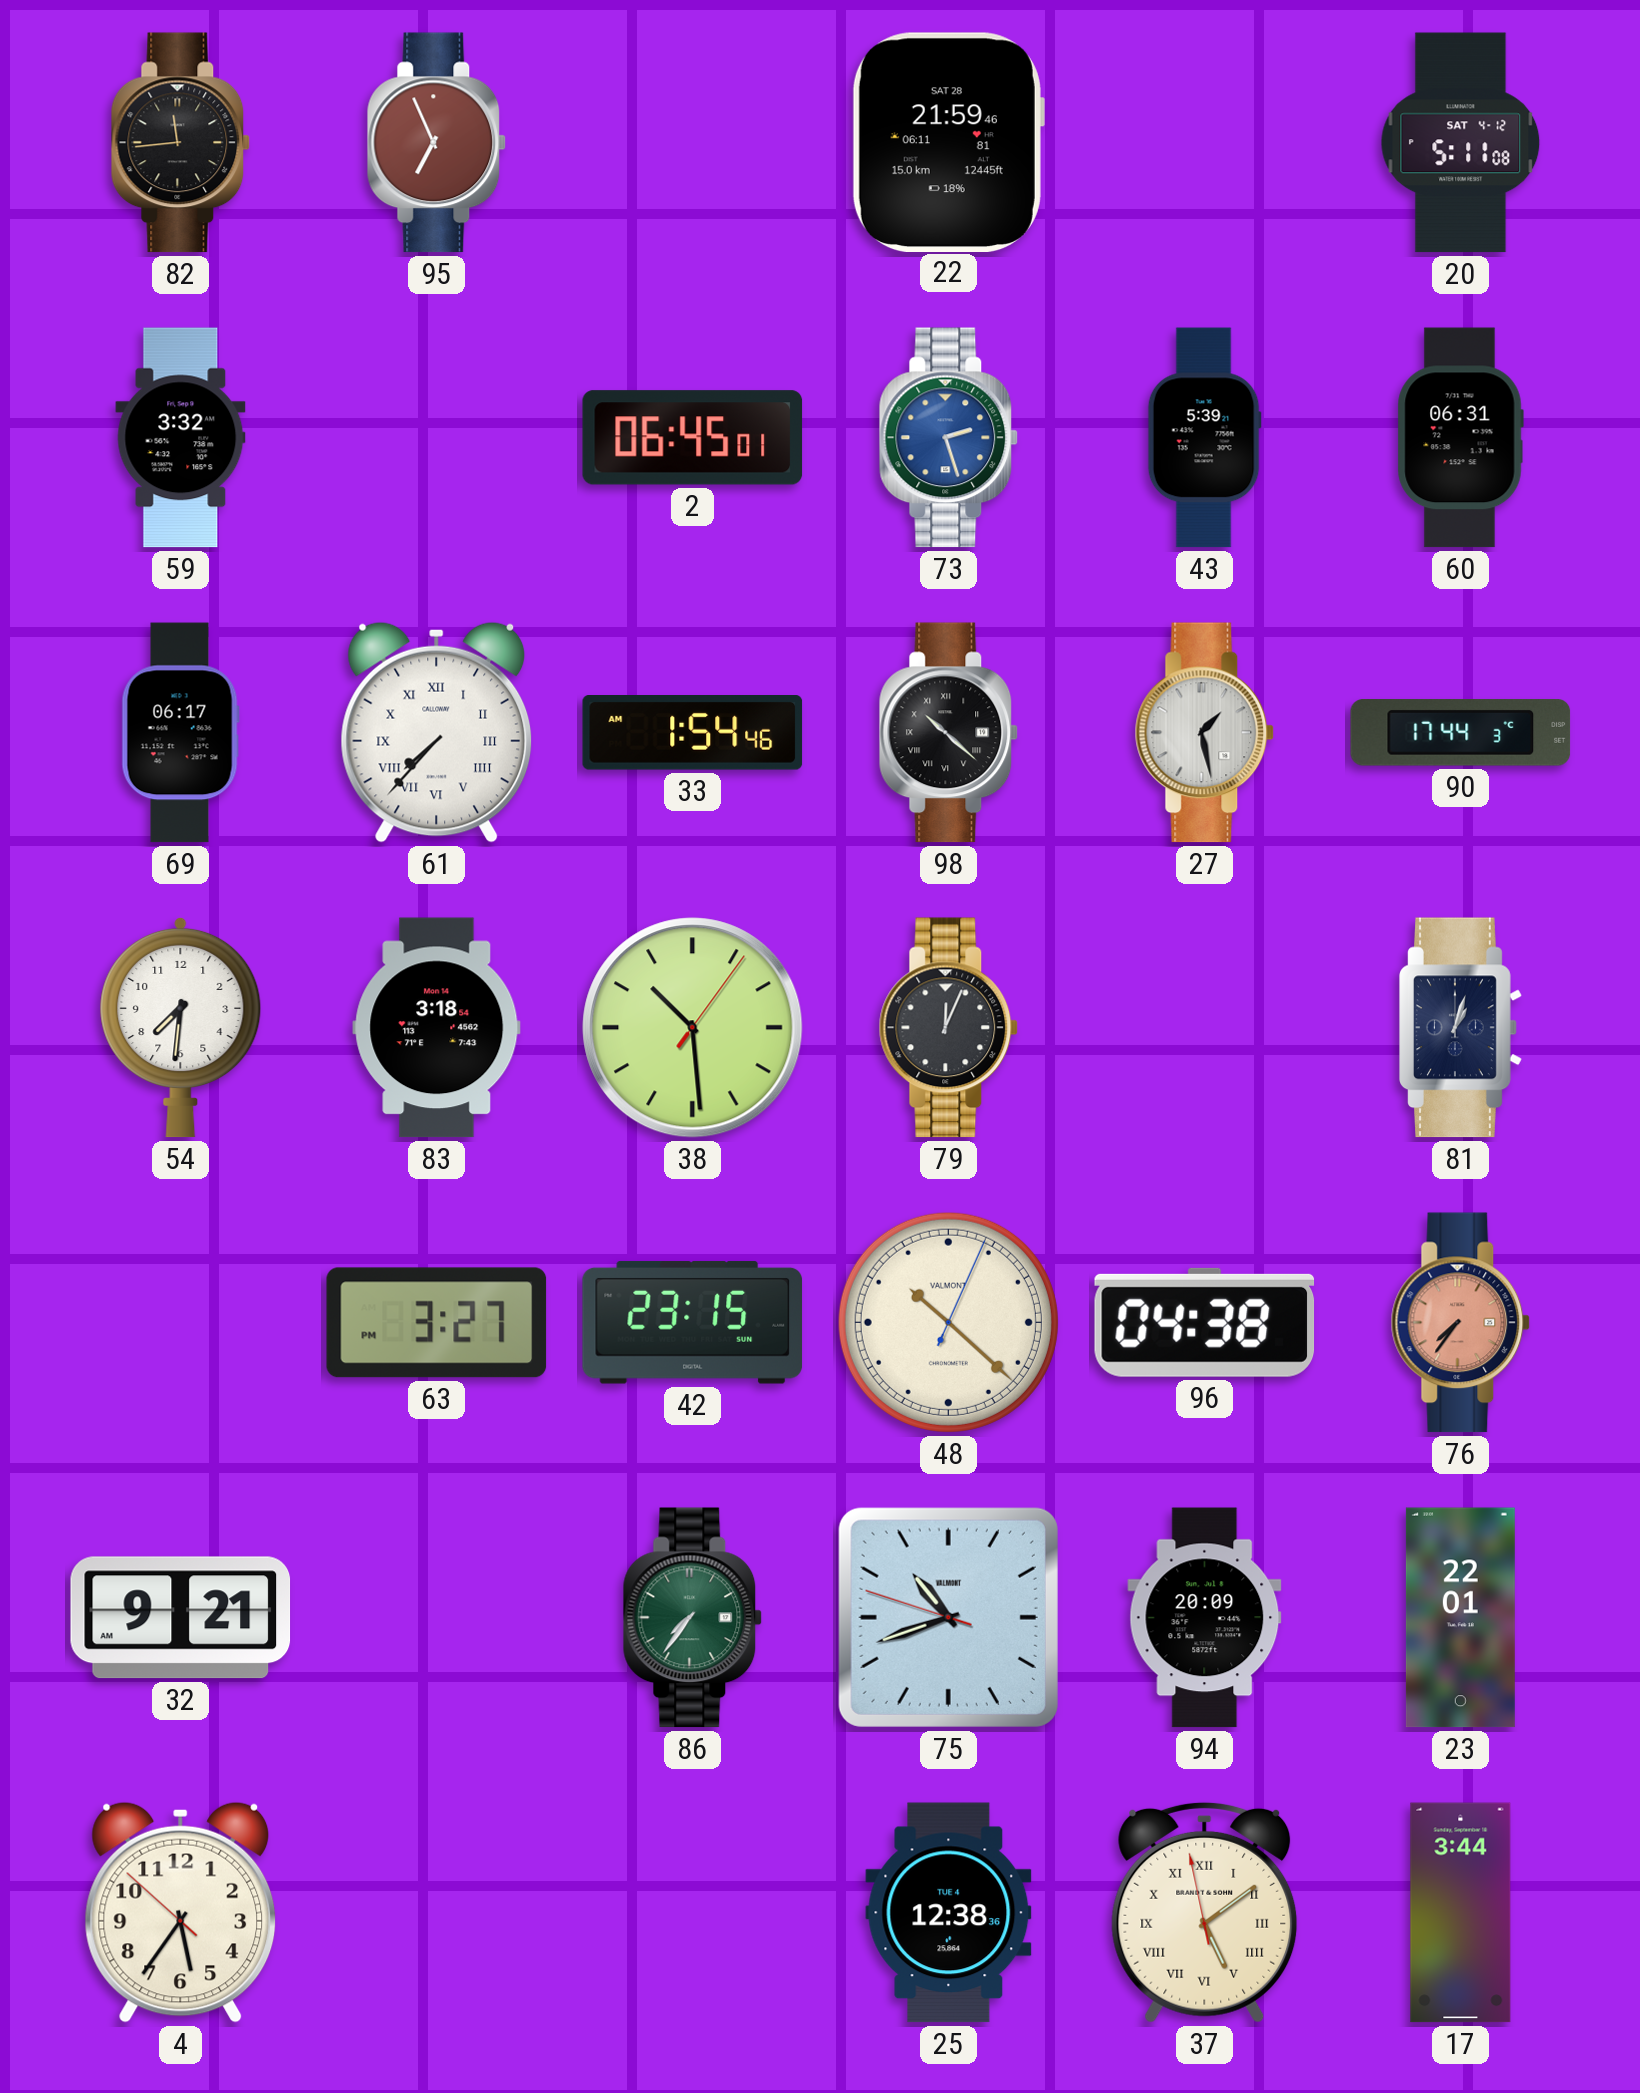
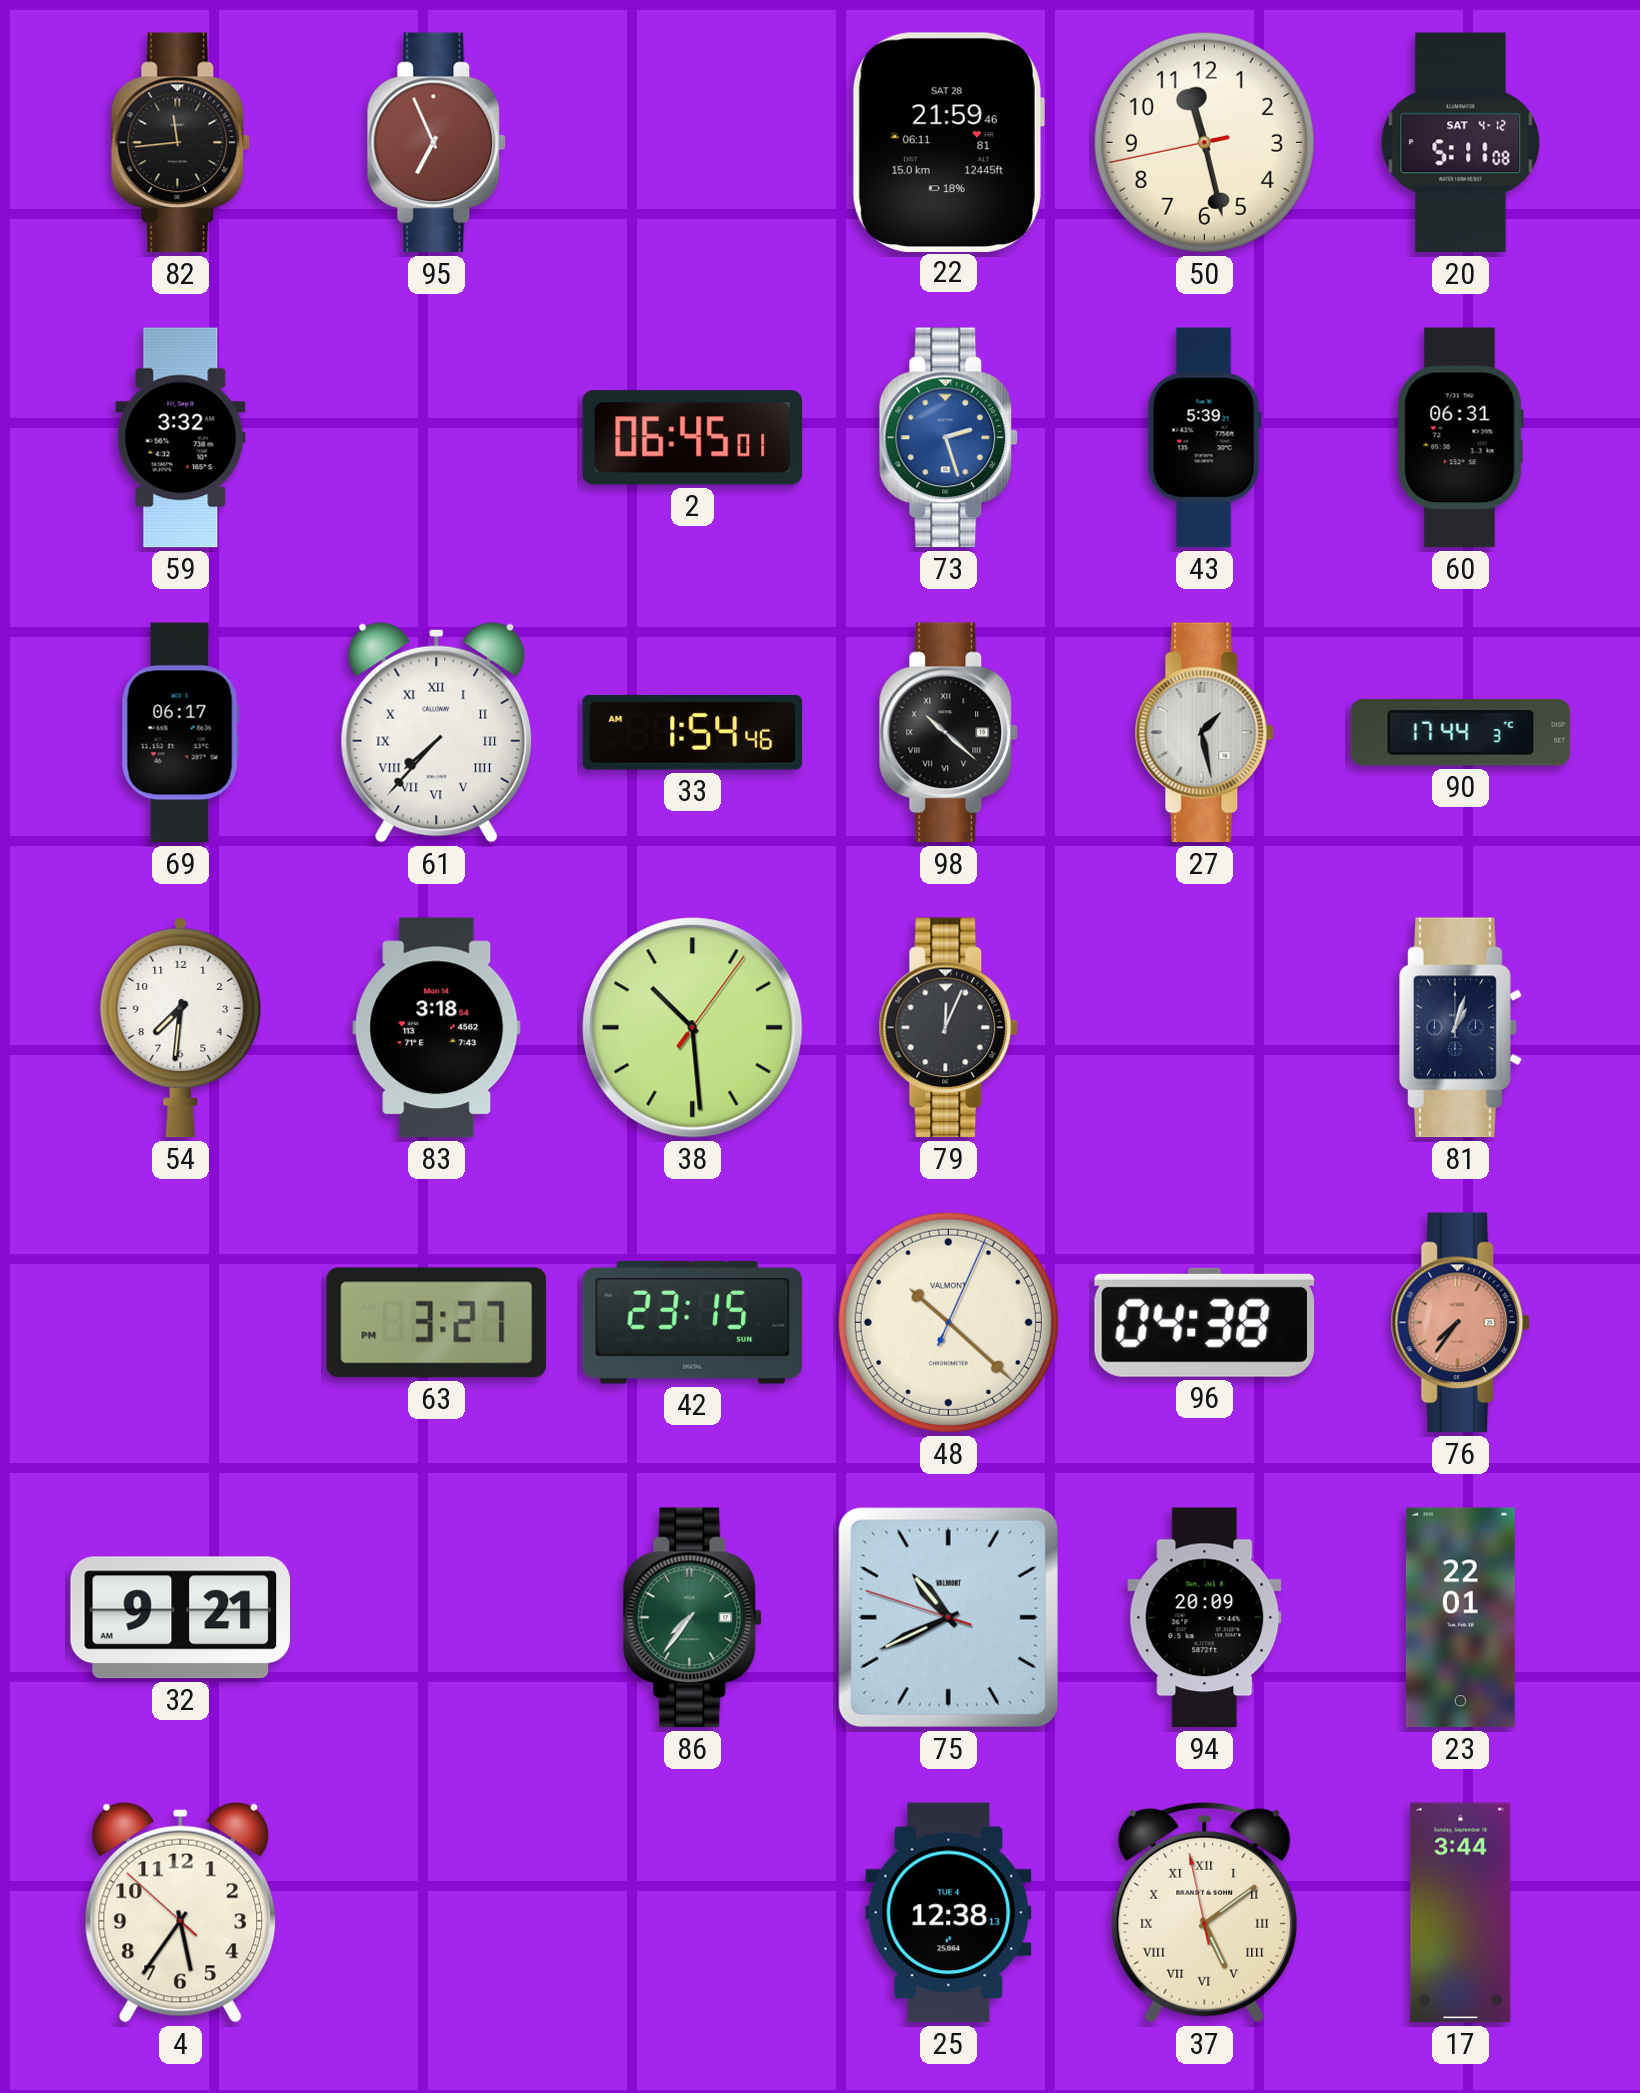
50: none -> 11:27 (1204, 142)
75: 10:41 -> 10:40 (948, 1617)
25: 12:38:36 -> 12:38:13 (949, 1913)
